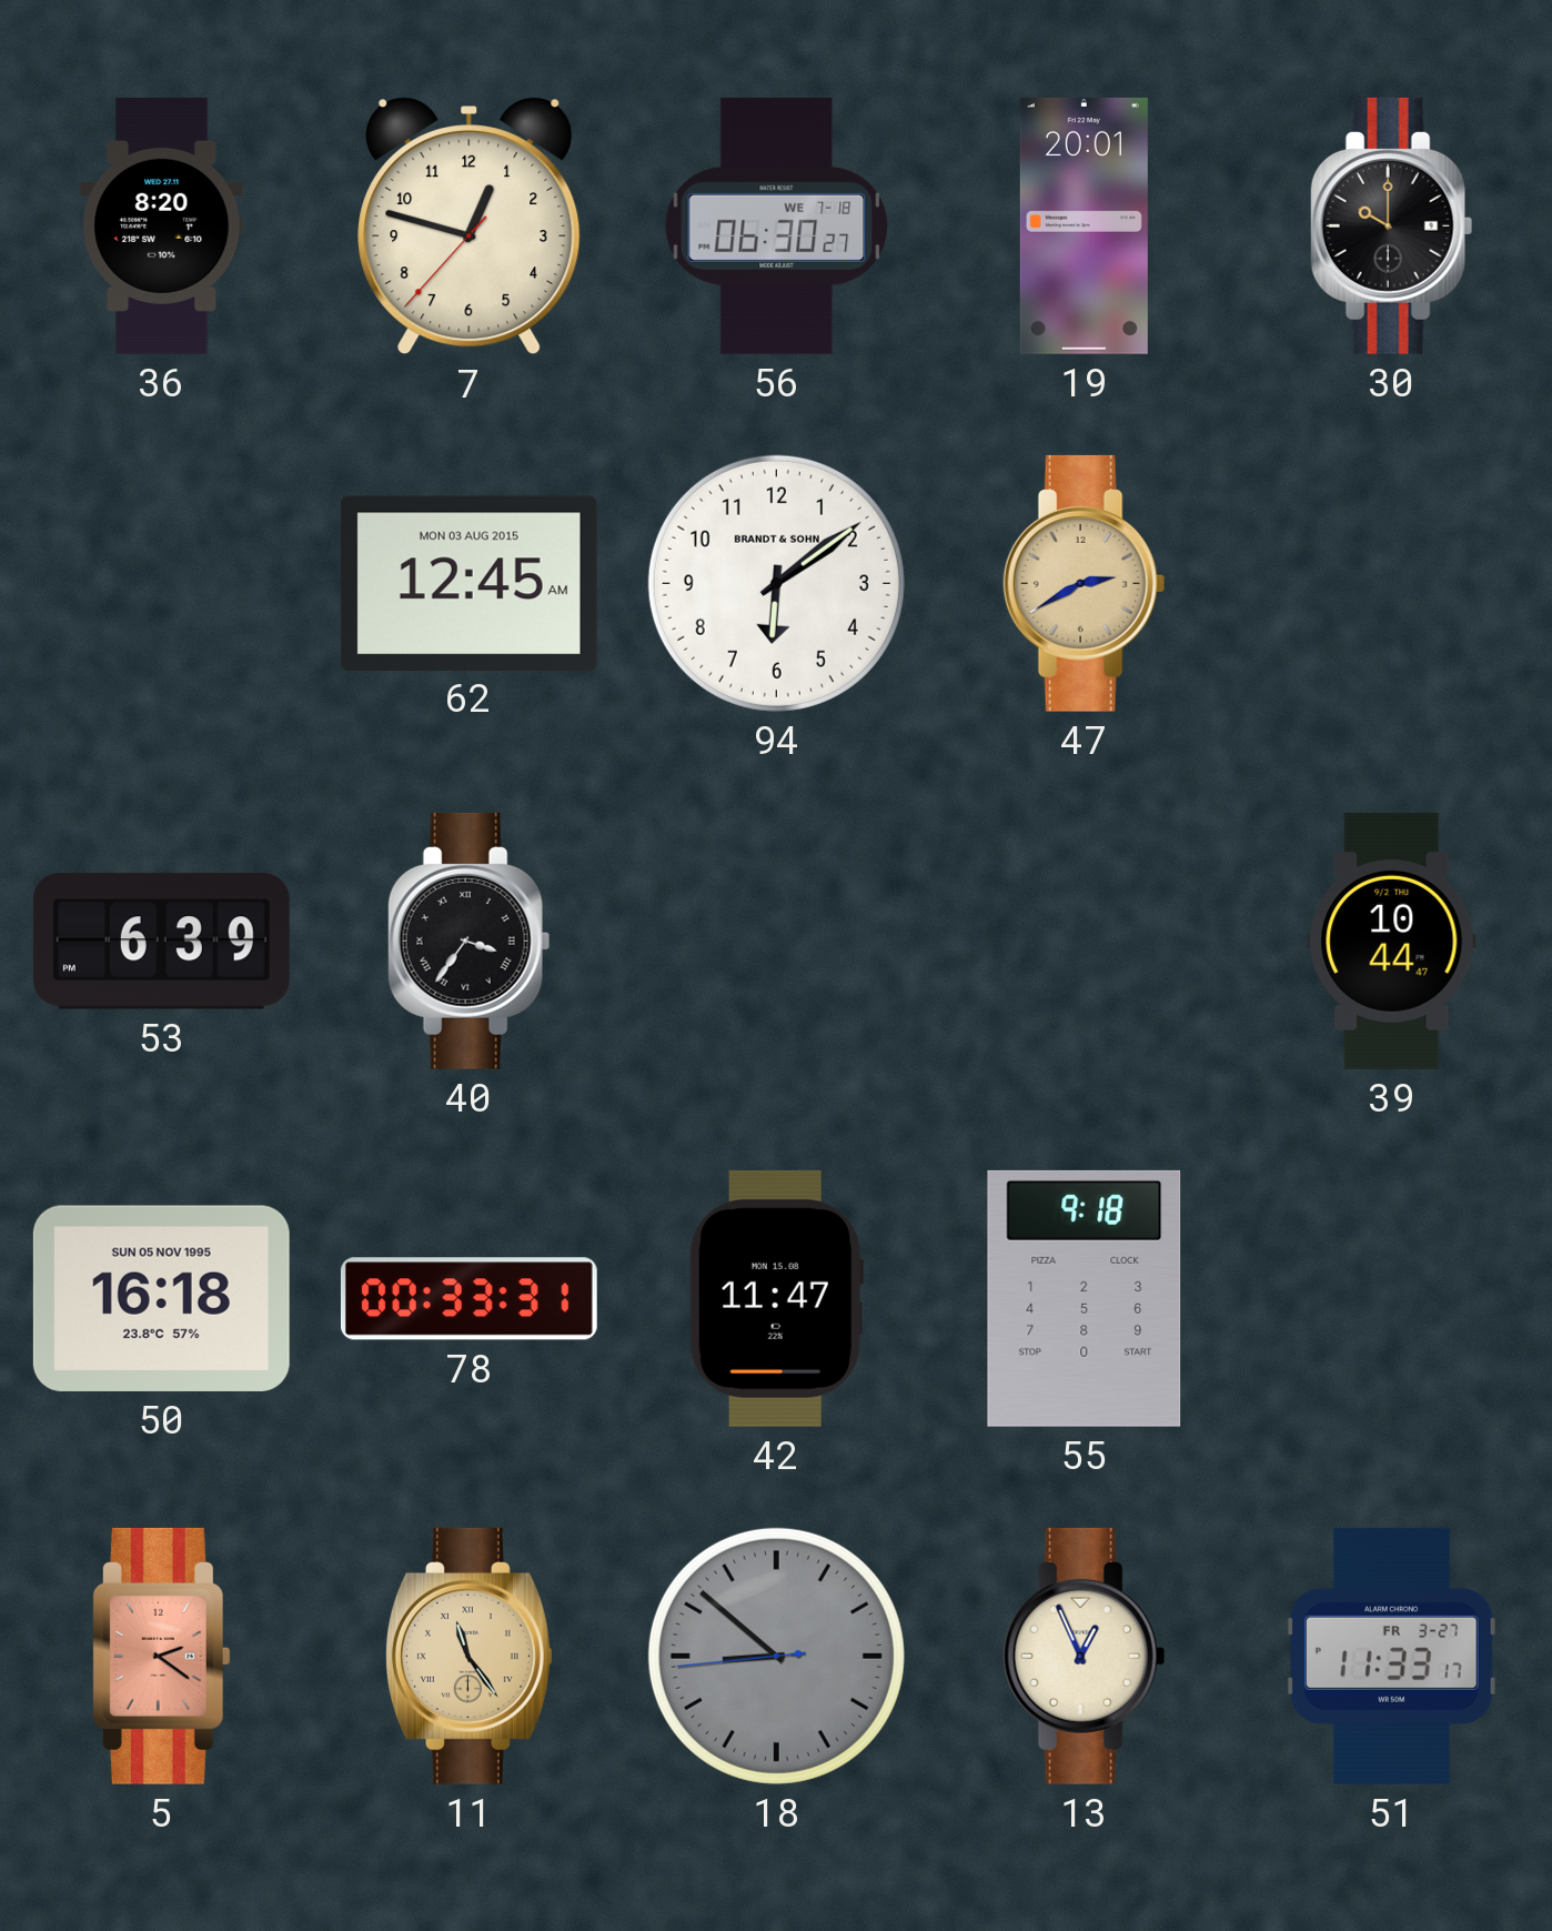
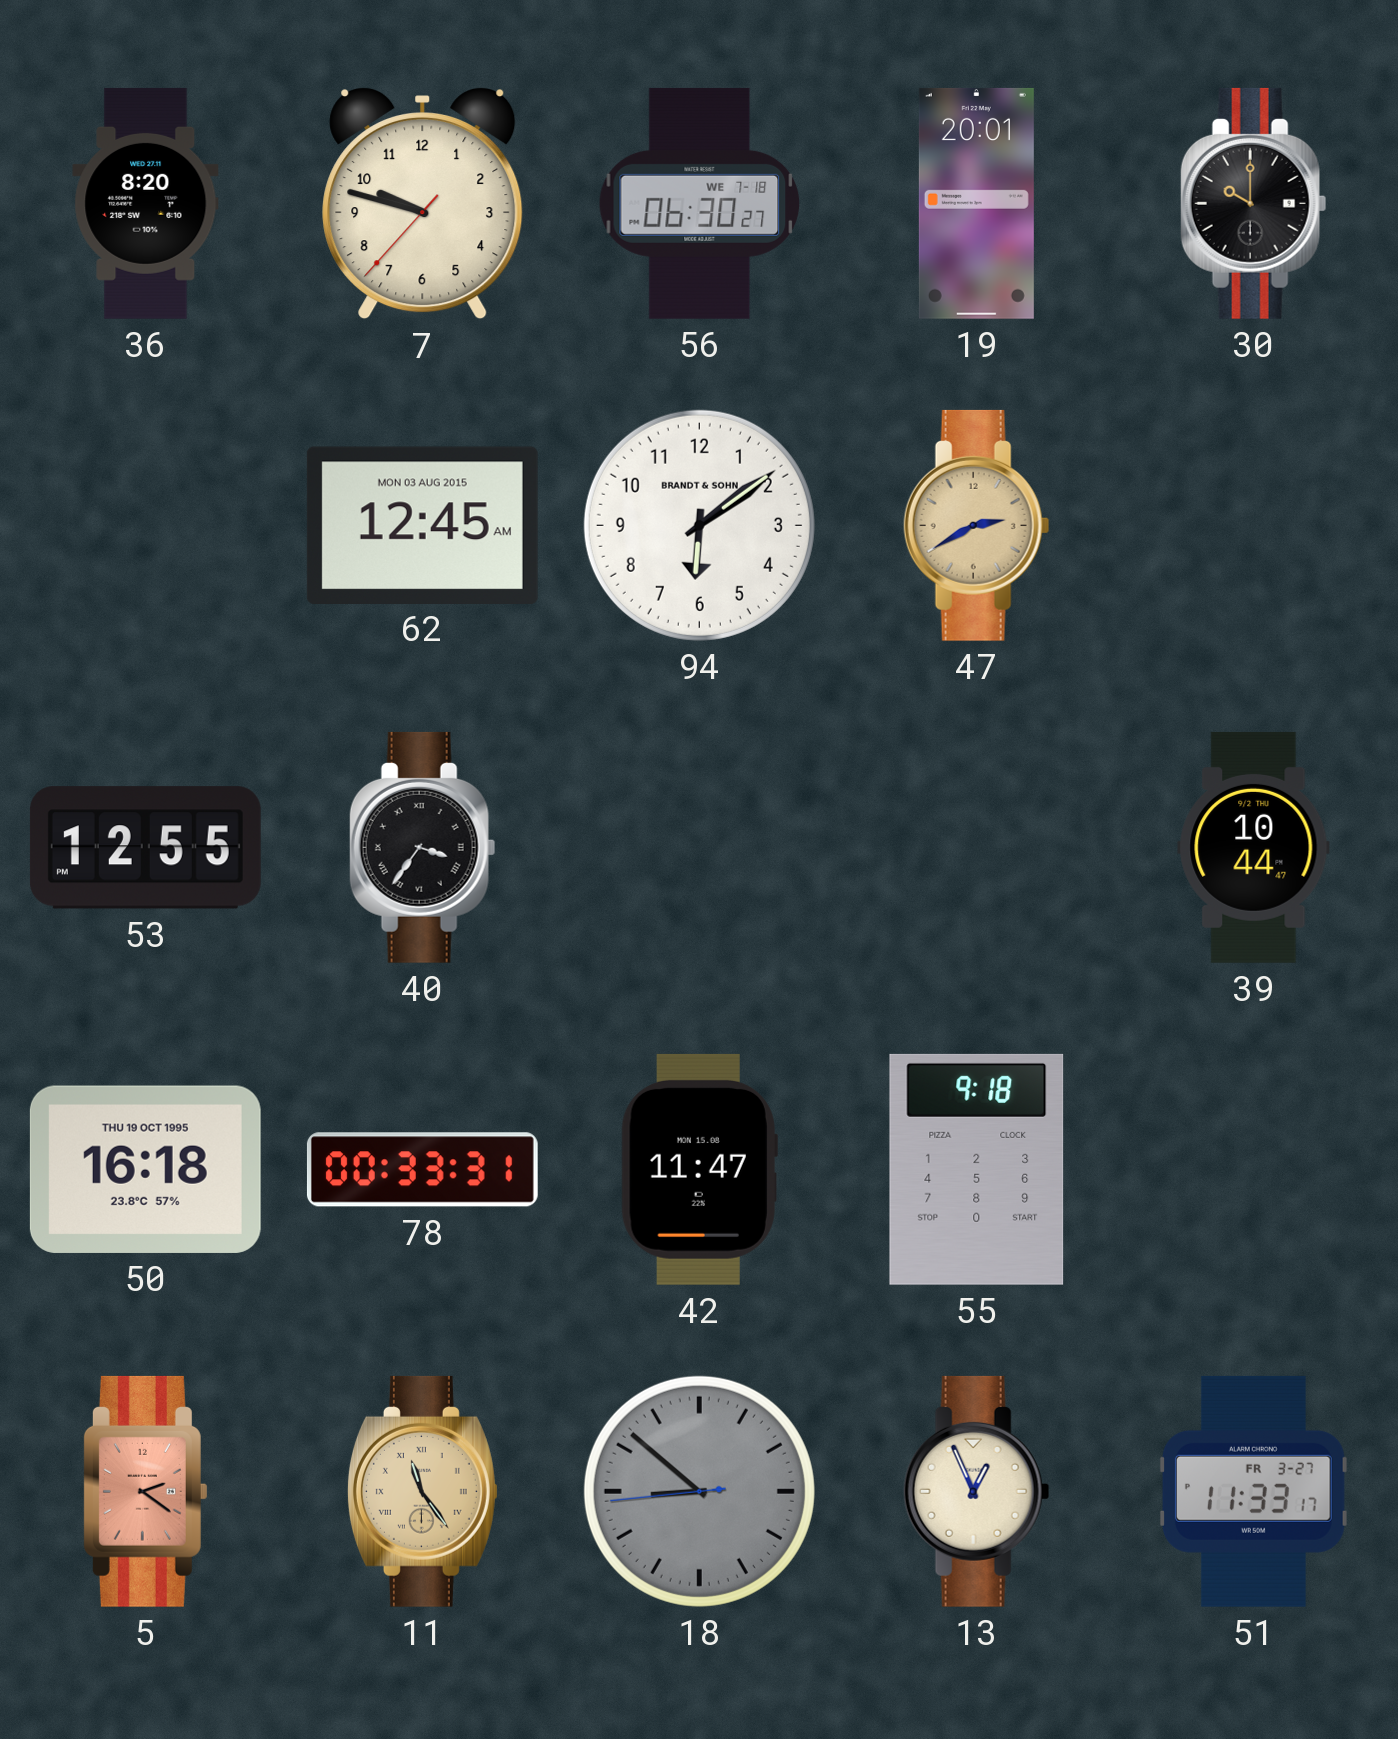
7: 12:47 -> 9:47 (423, 204)
53: 6:39 -> 12:55 (145, 848)
50 date: SUN 05 NOV 1995 -> THU 19 OCT 1995 (145, 1169)
